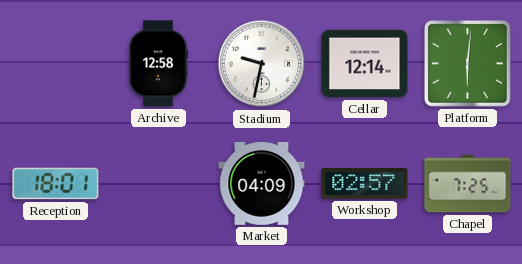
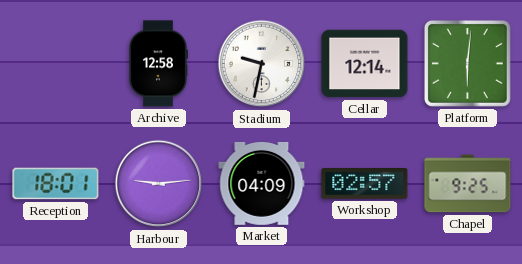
Harbour: none -> 9:14 (159, 184)
Chapel: 7:25 -> 9:25 (468, 184)
